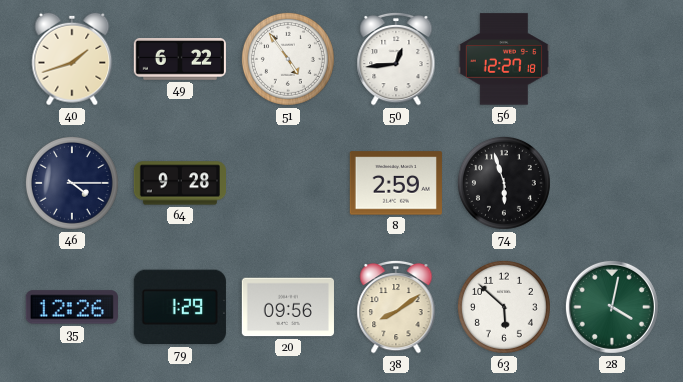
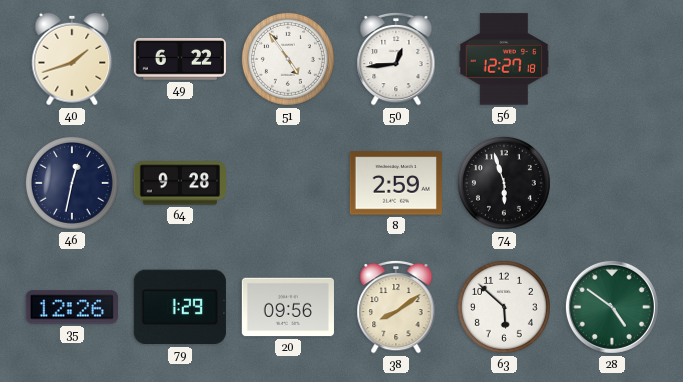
46: 4:15 -> 12:32 (72, 183)
28: 4:02 -> 4:51 (612, 307)
